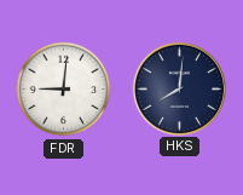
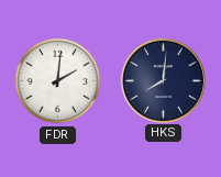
FDR: 9:01 -> 2:01 (58, 81)
